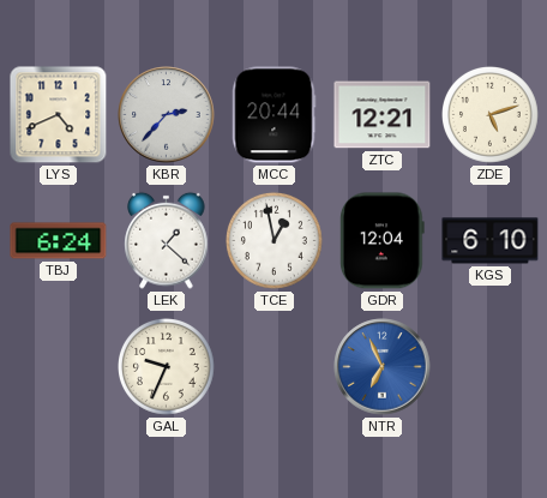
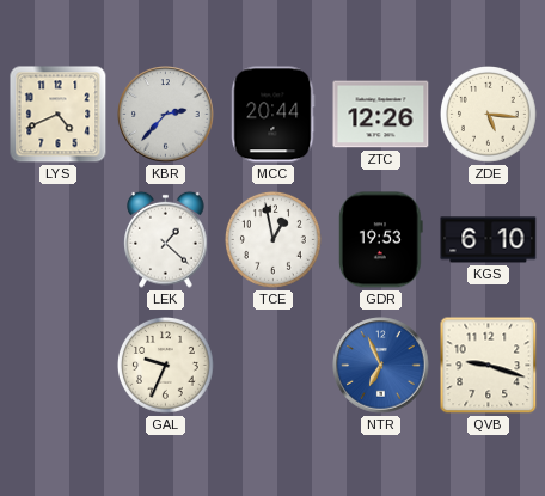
ZTC: 12:21 -> 12:26 (381, 115)
ZDE: 5:12 -> 5:16 (489, 115)
TBJ: 6:24 -> none (59, 241)
GDR: 12:04 -> 19:53 (380, 240)
QVB: none -> 9:18 (489, 366)
